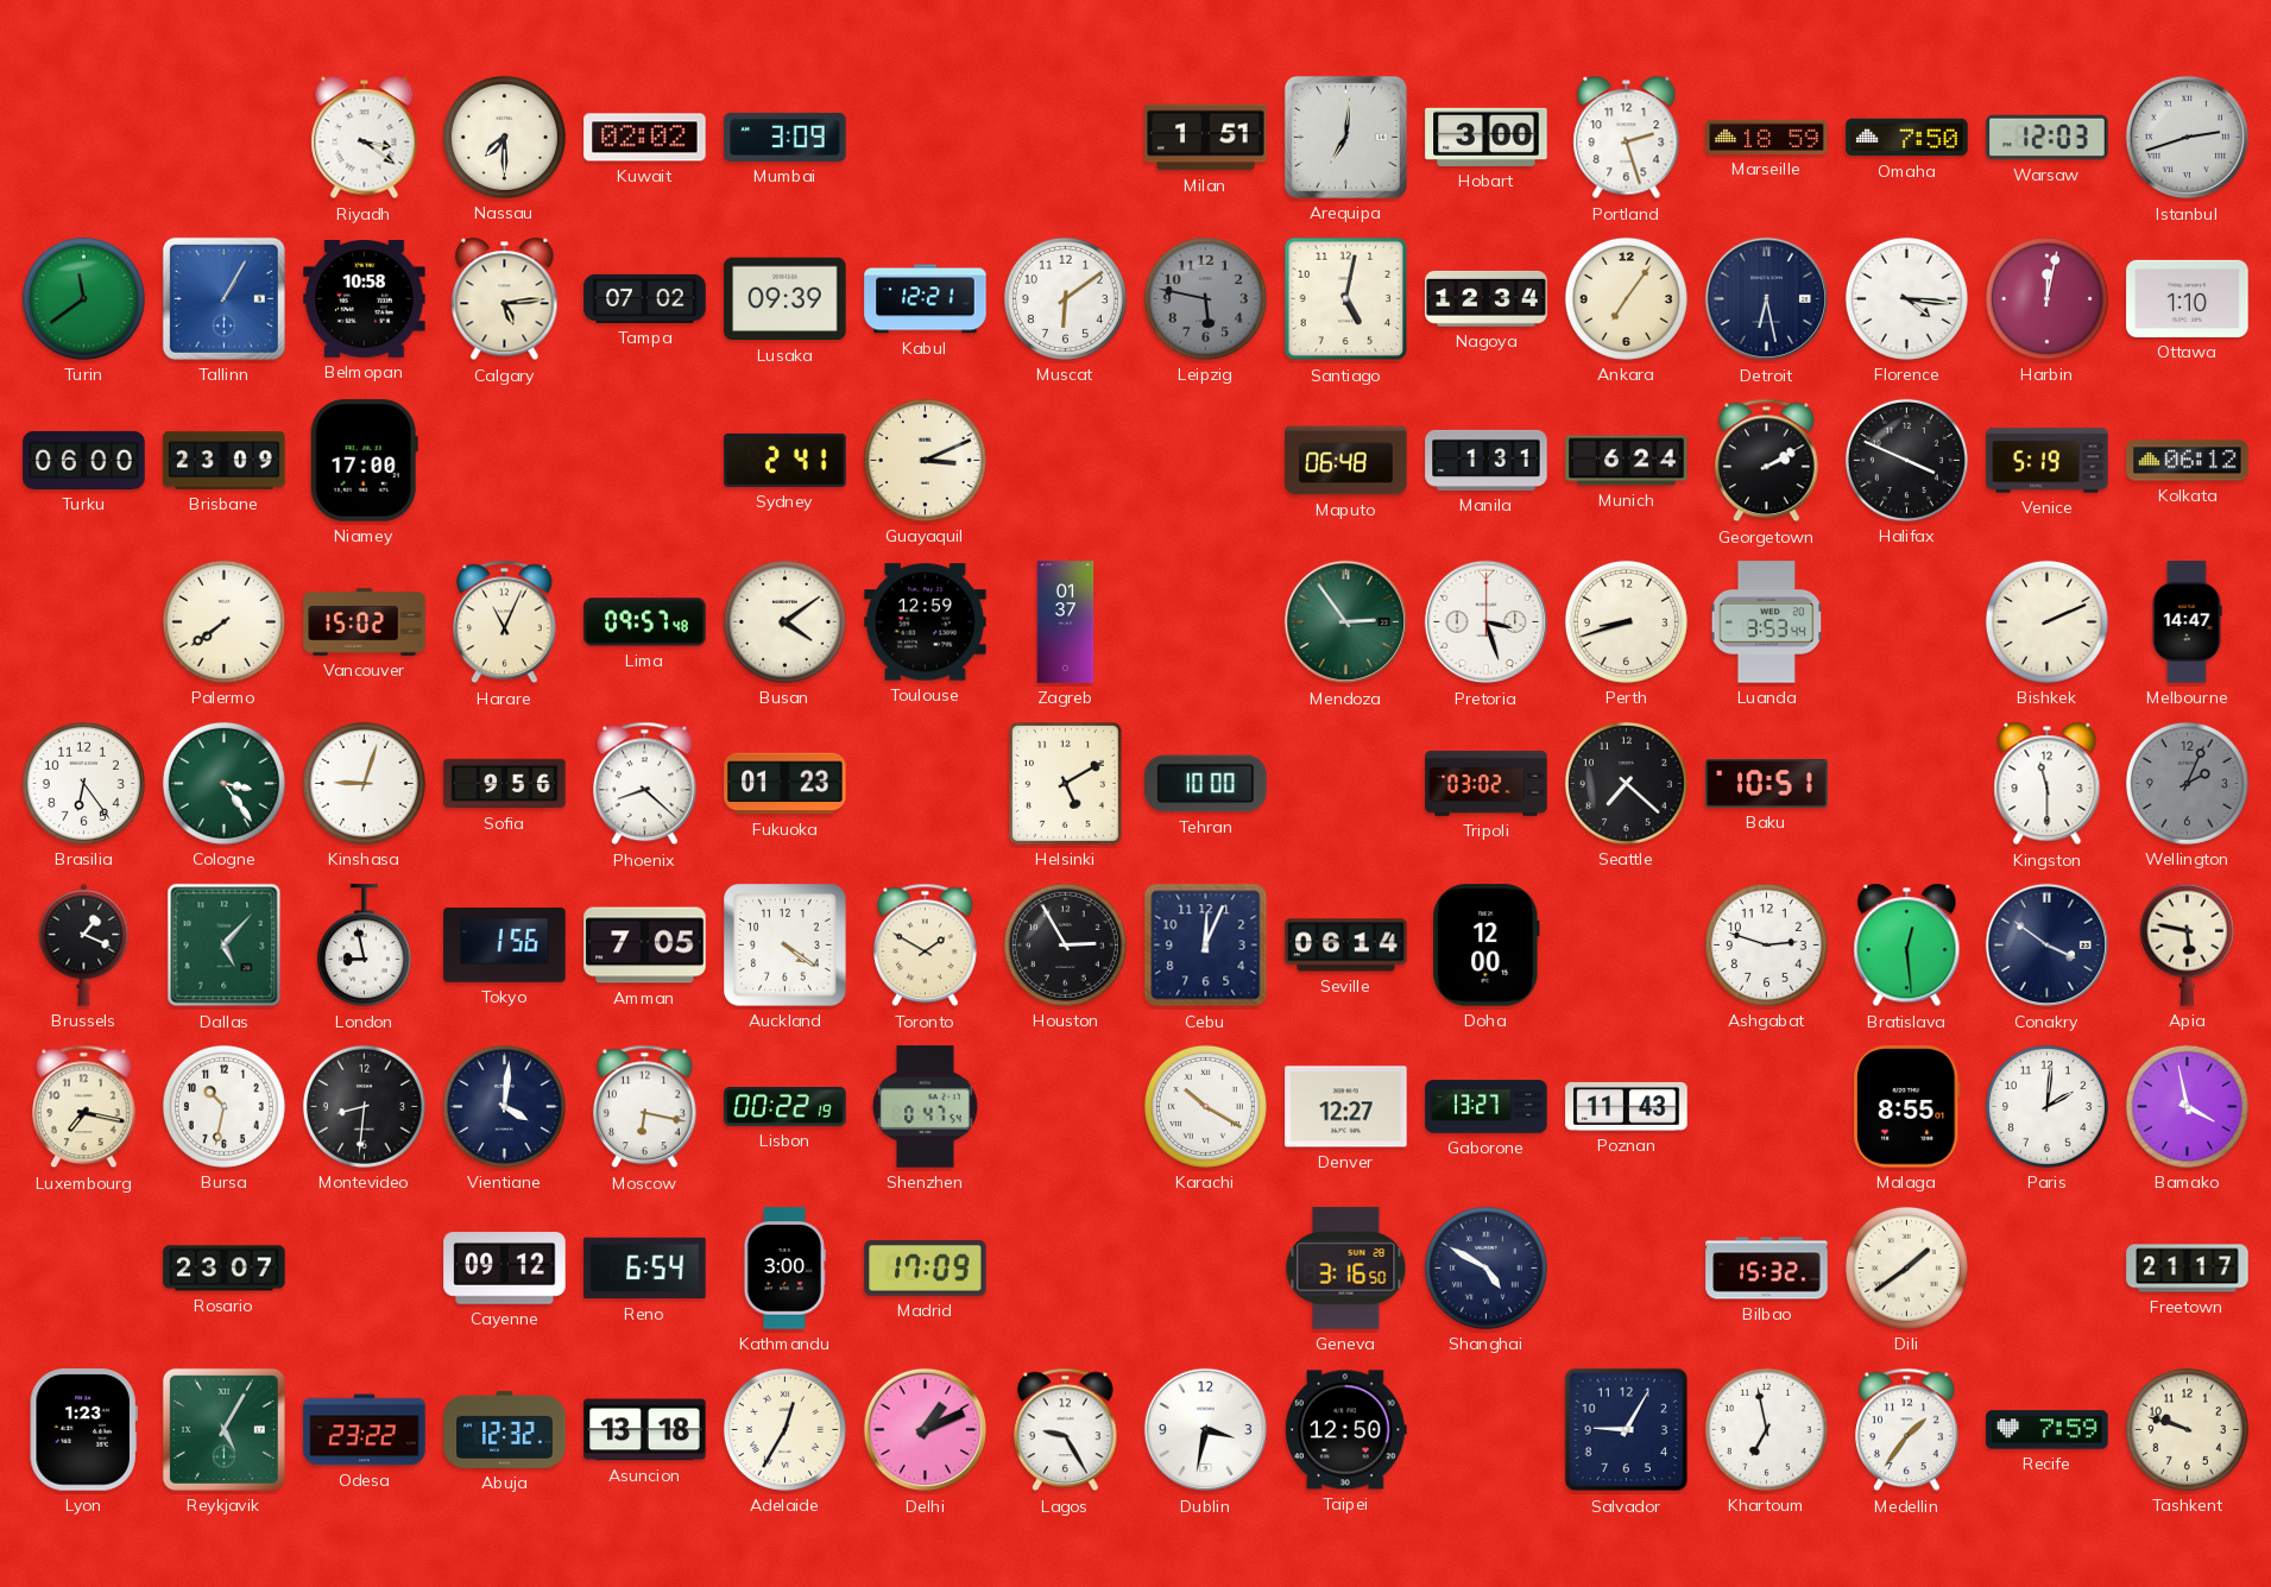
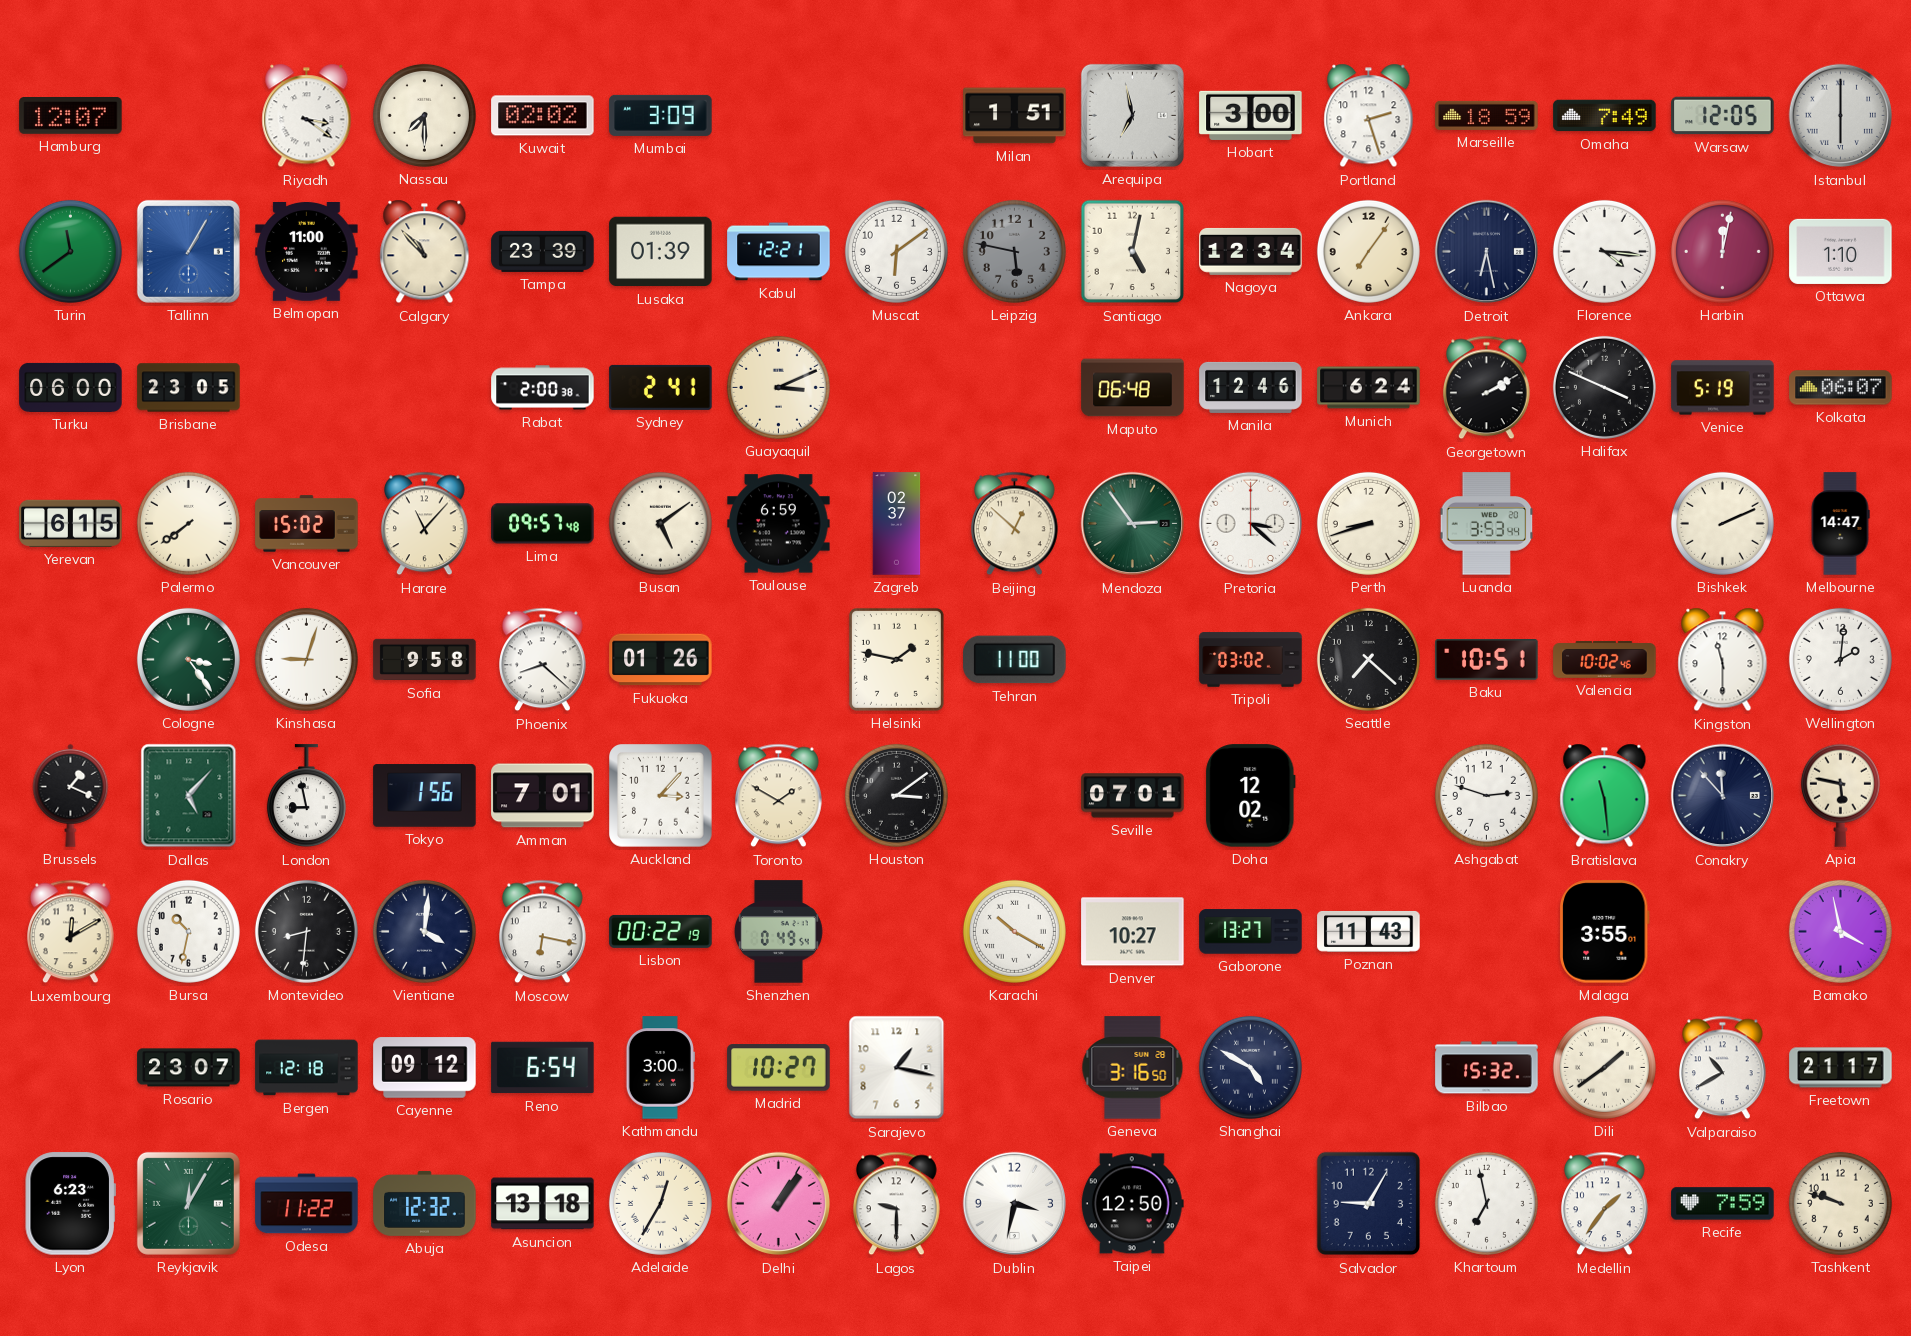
Hamburg: none -> 12:07 (71, 116)
Arequipa: 7:01 -> 6:58 (1132, 115)
Omaha: 7:50 -> 7:49 (1605, 116)
Warsaw: 12:03 -> 12:05 (1723, 116)
Istanbul: 2:42 -> 6:00 (1841, 116)
Belmopan: 10:58 -> 11:00 (307, 252)
Calgary: 5:14 -> 10:53 (425, 252)
Tampa: 07:02 -> 23:39 (543, 251)
Lusaka: 09:39 -> 01:39 (661, 252)
Brisbane: 23:09 -> 23:05 (189, 388)
Niamey: 17:00 -> none (364, 461)
Rabat: none -> 2:00 (543, 388)
Manila: 1:31 -> 12:46 (1251, 387)
Kolkata: 06:12 -> 06:07 (1841, 388)
Yerevan: none -> 6:15 (71, 523)
Harare: 11:04 -> 11:07 (425, 524)
Busan: 4:09 -> 5:09 (660, 523)
Toulouse: 12:59 -> 6:59 (779, 524)
Zagreb: 01:37 -> 02:37 (897, 524)
Beijing: none -> 12:52 (1015, 524)
Pretoria: 3:27 -> 3:22 (1251, 524)
Brasilia: 6:24 -> none (83, 783)
Sofia: 9:56 -> 9:58 (425, 660)
Fukuoka: 01:23 -> 01:26 (661, 660)
Helsinki: 5:10 -> 1:47 (896, 659)
Tehran: 10:00 -> 11:00 (1015, 660)
Valencia: none -> 10:02 (1605, 660)
Wellington: 2:04 -> 2:01 (1840, 659)
Wellington dial: grey -> white (1840, 659)
Amman: 7:05 -> 7:01 (543, 796)
Auckland: 4:21 -> 3:07 (661, 796)
Houston: 2:55 -> 3:09 (896, 795)
Cebu: 12:04 -> none (1206, 946)
Seville: 06:14 -> 07:01 (1133, 796)
Doha: 12:00 -> 12:02 (1251, 796)
Bratislava: 12:29 -> 11:29 (1605, 796)
Conakry: 3:51 -> 11:53 (1723, 796)
Luxembourg: 7:17 -> 12:10 (71, 932)
Shenzhen: 0:47 -> 0:49 (778, 932)
Denver: 12:27 -> 10:27 (1133, 932)
Malaga: 8:55 -> 3:55 (1604, 932)
Paris: 2:01 -> none (2046, 1106)
Bergen: none -> 12:18 (307, 1068)
Madrid: 17:09 -> 10:27 (779, 1068)
Sarajevo: none -> 1:17 (897, 1068)
Valparaiso: none -> 10:40 (1723, 1068)
Lyon: 1:23 -> 6:23 (70, 1204)
Reykjavik: 5:05 -> 12:05 (188, 1203)
Odesa: 23:22 -> 11:22 (307, 1204)
Delhi: 1:11 -> 1:06 (779, 1204)
Lagos: 9:25 -> 9:30 (897, 1204)
